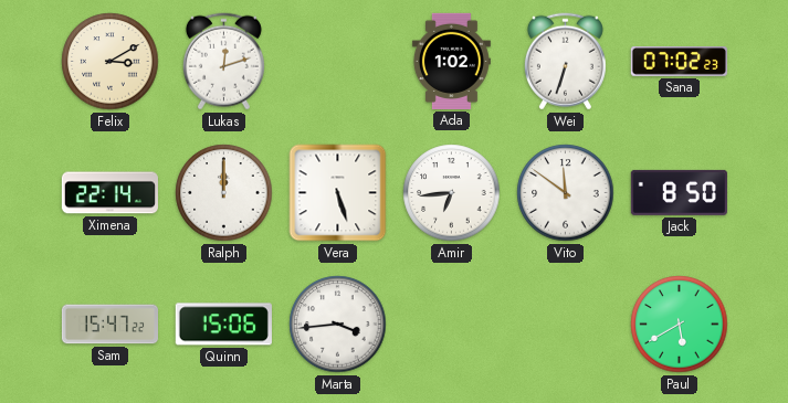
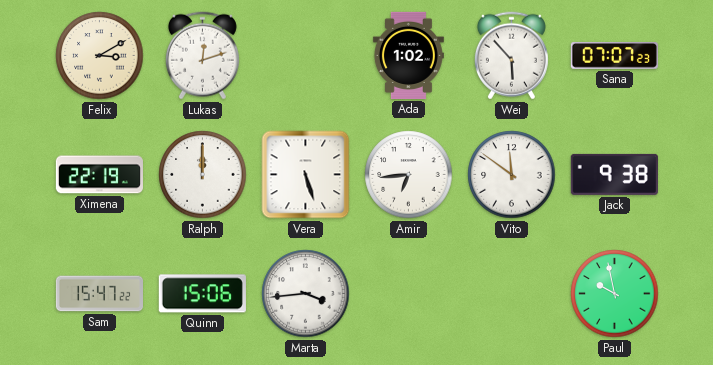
Wei: 6:33 -> 5:53 (511, 56)
Sana: 07:02 -> 07:07 (614, 56)
Ximena: 22:14 -> 22:19 (99, 175)
Jack: 8:50 -> 9:38 (614, 174)
Paul: 5:40 -> 9:58 (615, 294)
